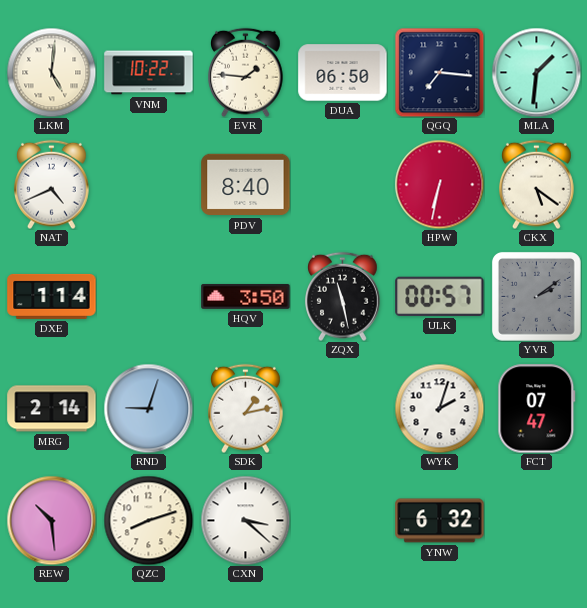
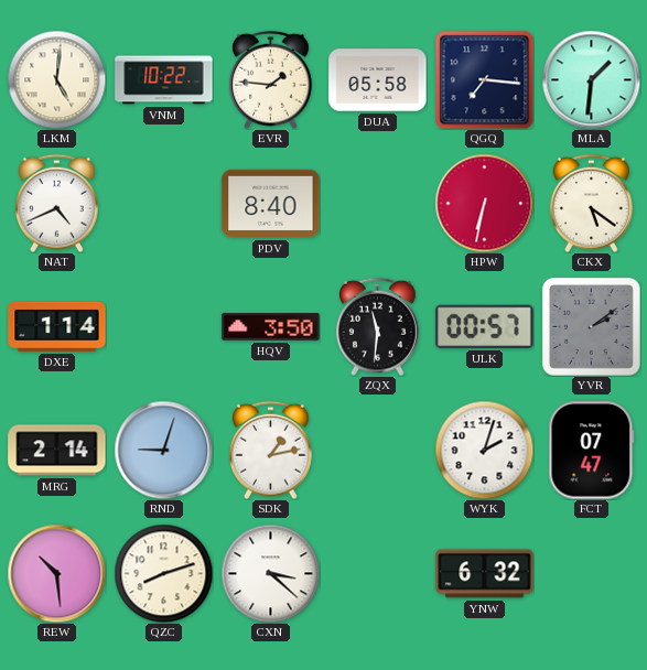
DUA: 06:50 -> 05:58 (378, 80)
ZQX: 11:28 -> 11:31 (378, 326)
